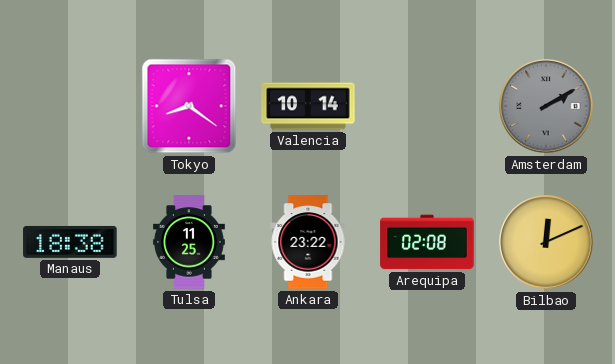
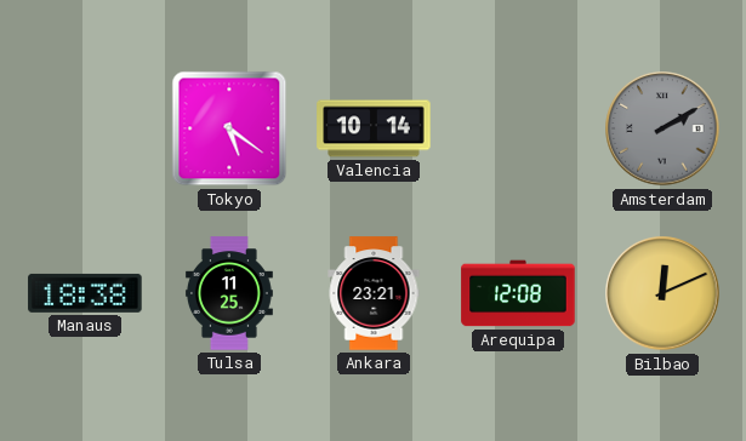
Tokyo: 8:21 -> 5:21 (229, 128)
Ankara: 23:22 -> 23:21 (374, 293)
Arequipa: 02:08 -> 12:08 (518, 293)
